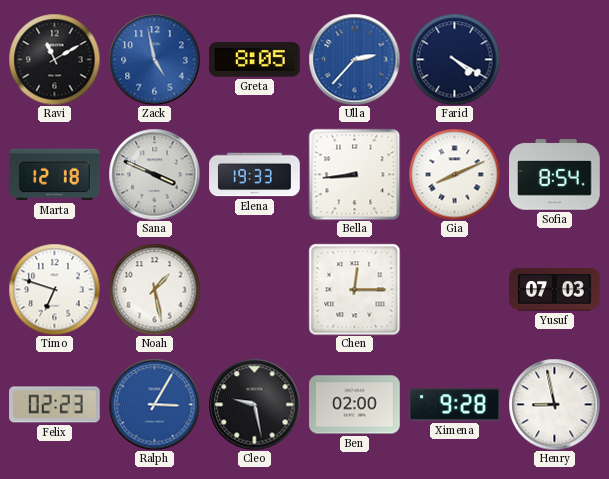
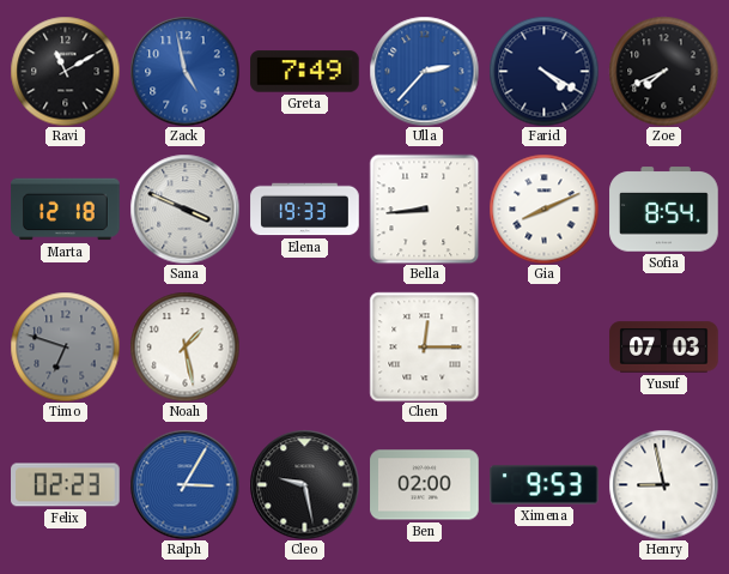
Greta: 8:05 -> 7:49 (305, 72)
Zoe: none -> 7:41 (663, 71)
Timo dial: white -> grey (65, 346)
Ximena: 9:28 -> 9:53 (545, 485)
